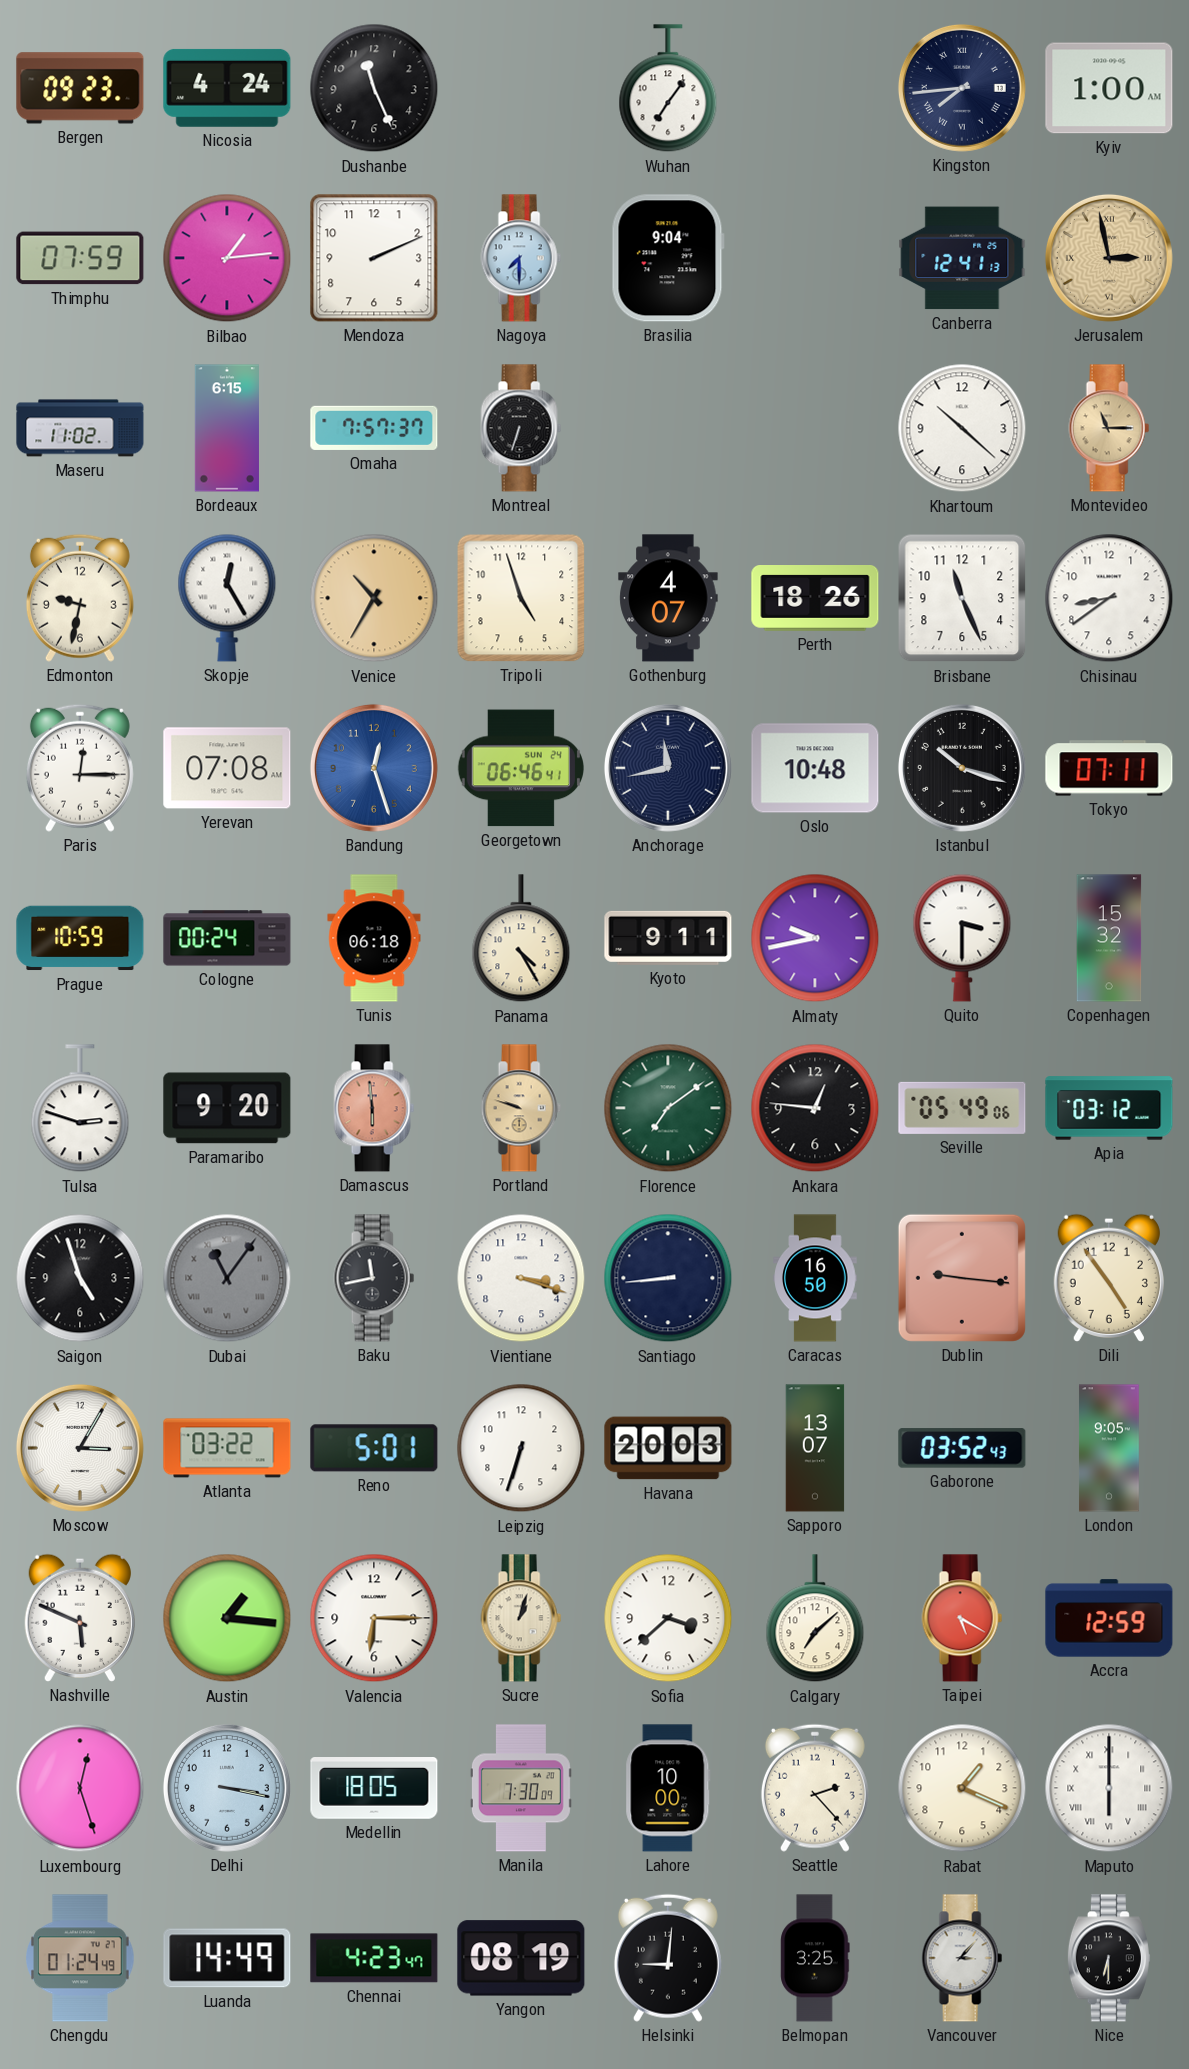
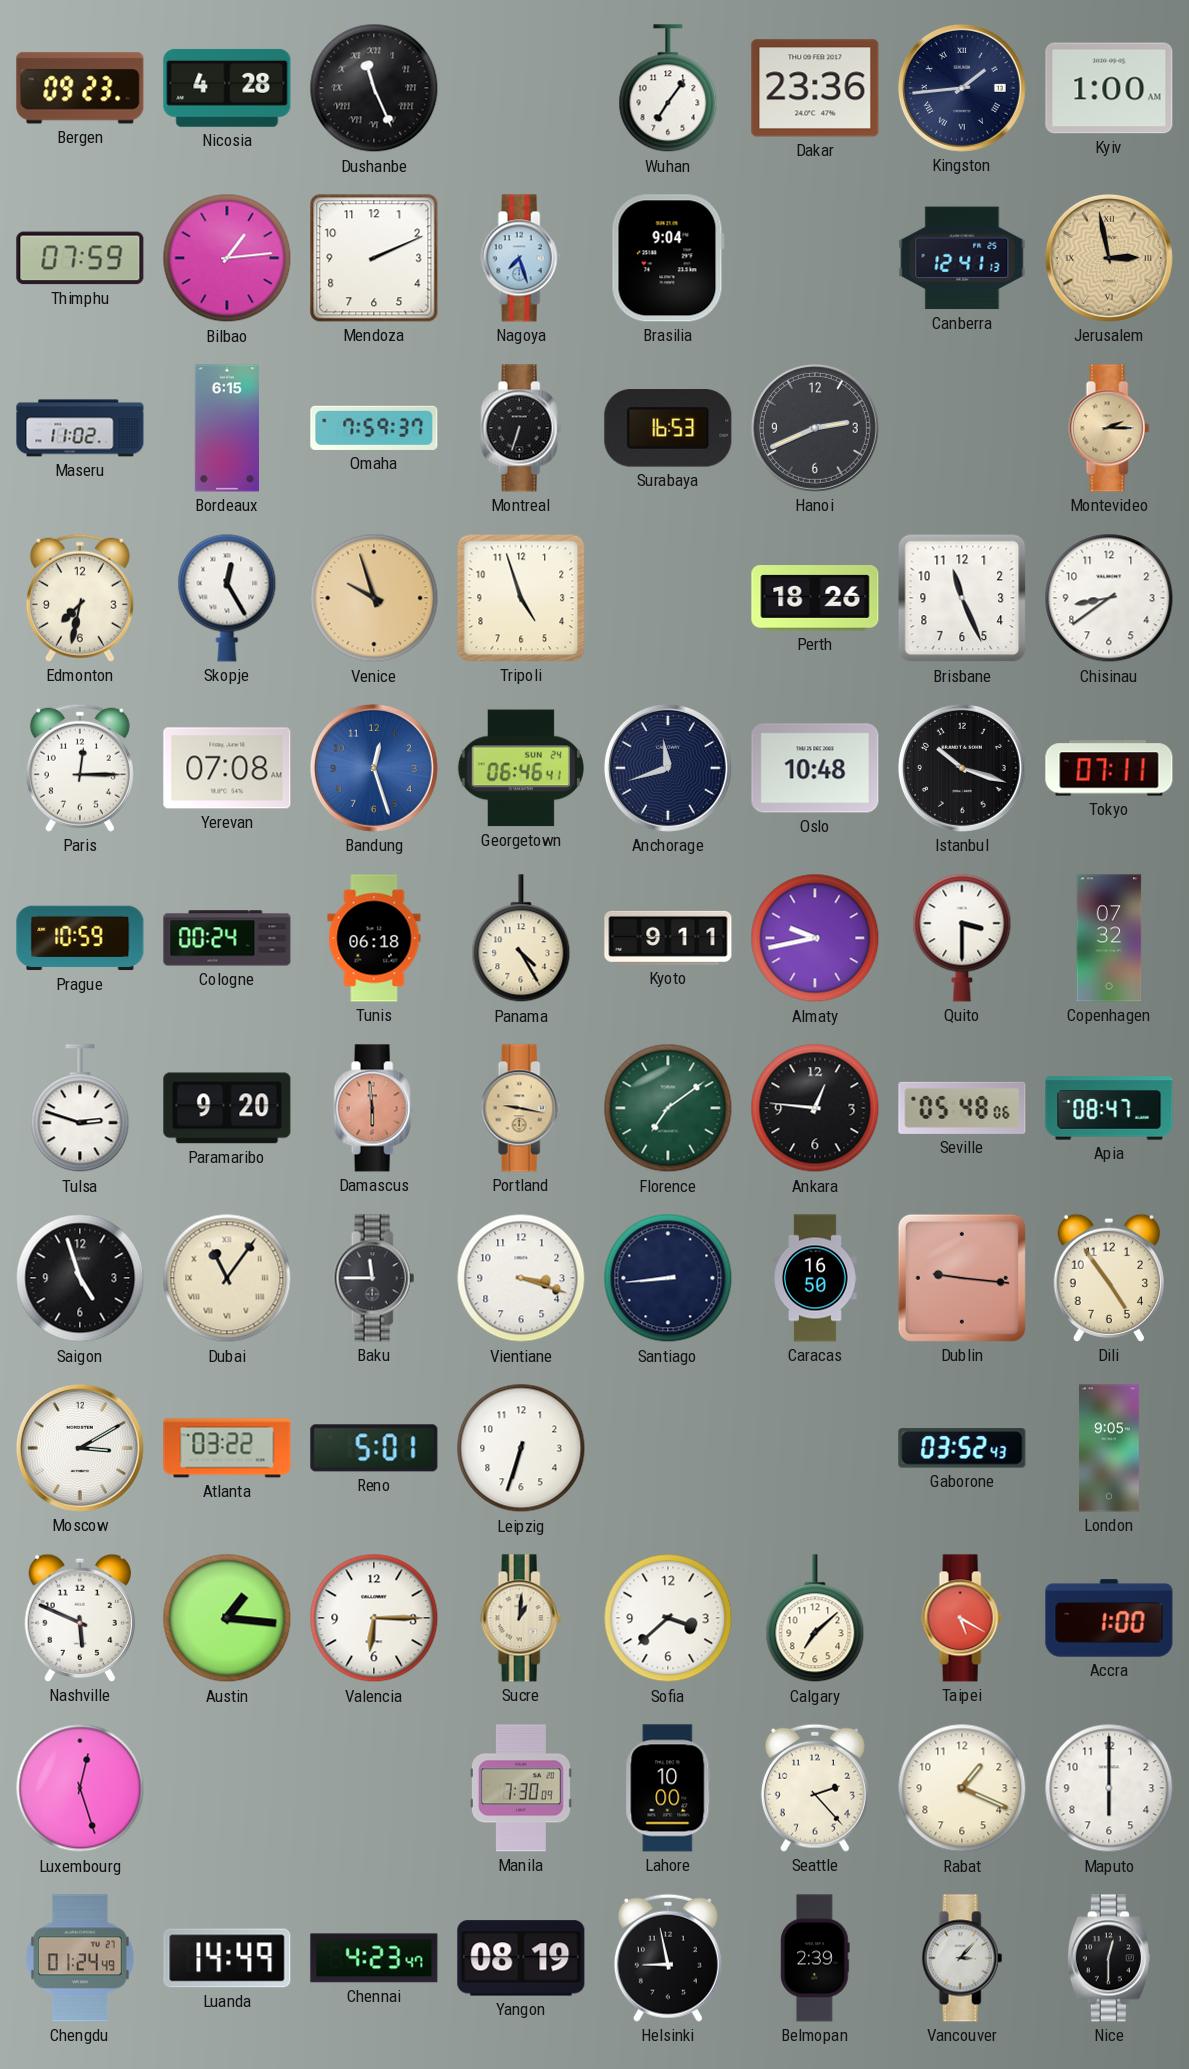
Nicosia: 4:24 -> 4:28 (227, 88)
Dushanbe numerals: Arabic -> Roman (374, 88)
Dakar: none -> 23:36 (815, 88)
Kingston: 7:44 -> 1:44 (962, 88)
Nagoya: 7:30 -> 7:27 (521, 258)
Omaha: 7:57 -> 7:59 (374, 428)
Surabaya: none -> 16:53 (668, 428)
Hanoi: none -> 2:41 (815, 428)
Khartoum: 10:22 -> none (962, 428)
Montevideo: 11:15 -> 2:15 (1109, 428)
Edmonton: 9:32 -> 7:32 (80, 598)
Venice: 10:35 -> 9:57 (374, 598)
Gothenburg: 4:07 -> none (668, 598)
Anchorage: 11:43 -> 11:42 (668, 768)
Copenhagen: 15:32 -> 07:32 (1109, 938)
Portland: 9:48 -> 9:17 (521, 1108)
Seville: 05:49 -> 05:48 (962, 1108)
Apia: 03:12 -> 08:47 (1109, 1108)
Dubai dial: grey -> cream (227, 1278)
Baku: 11:43 -> 11:45 (374, 1278)
Moscow: 3:05 -> 3:10 (80, 1448)
Havana: 20:03 -> none (668, 1448)
Sapporo: 13:07 -> none (815, 1448)
Sucre: 1:03 -> 1:01 (521, 1618)
Accra: 12:59 -> 1:00 (1109, 1618)
Delhi: 3:17 -> none (227, 1788)
Medellin: 18:05 -> none (374, 1789)
Maputo numerals: Roman -> Arabic (1109, 1788)
Helsinki: 9:01 -> 8:58 (668, 1958)
Belmopan: 3:25 -> 2:39 (815, 1958)
Nice: 6:30 -> 12:30 (1109, 1958)
